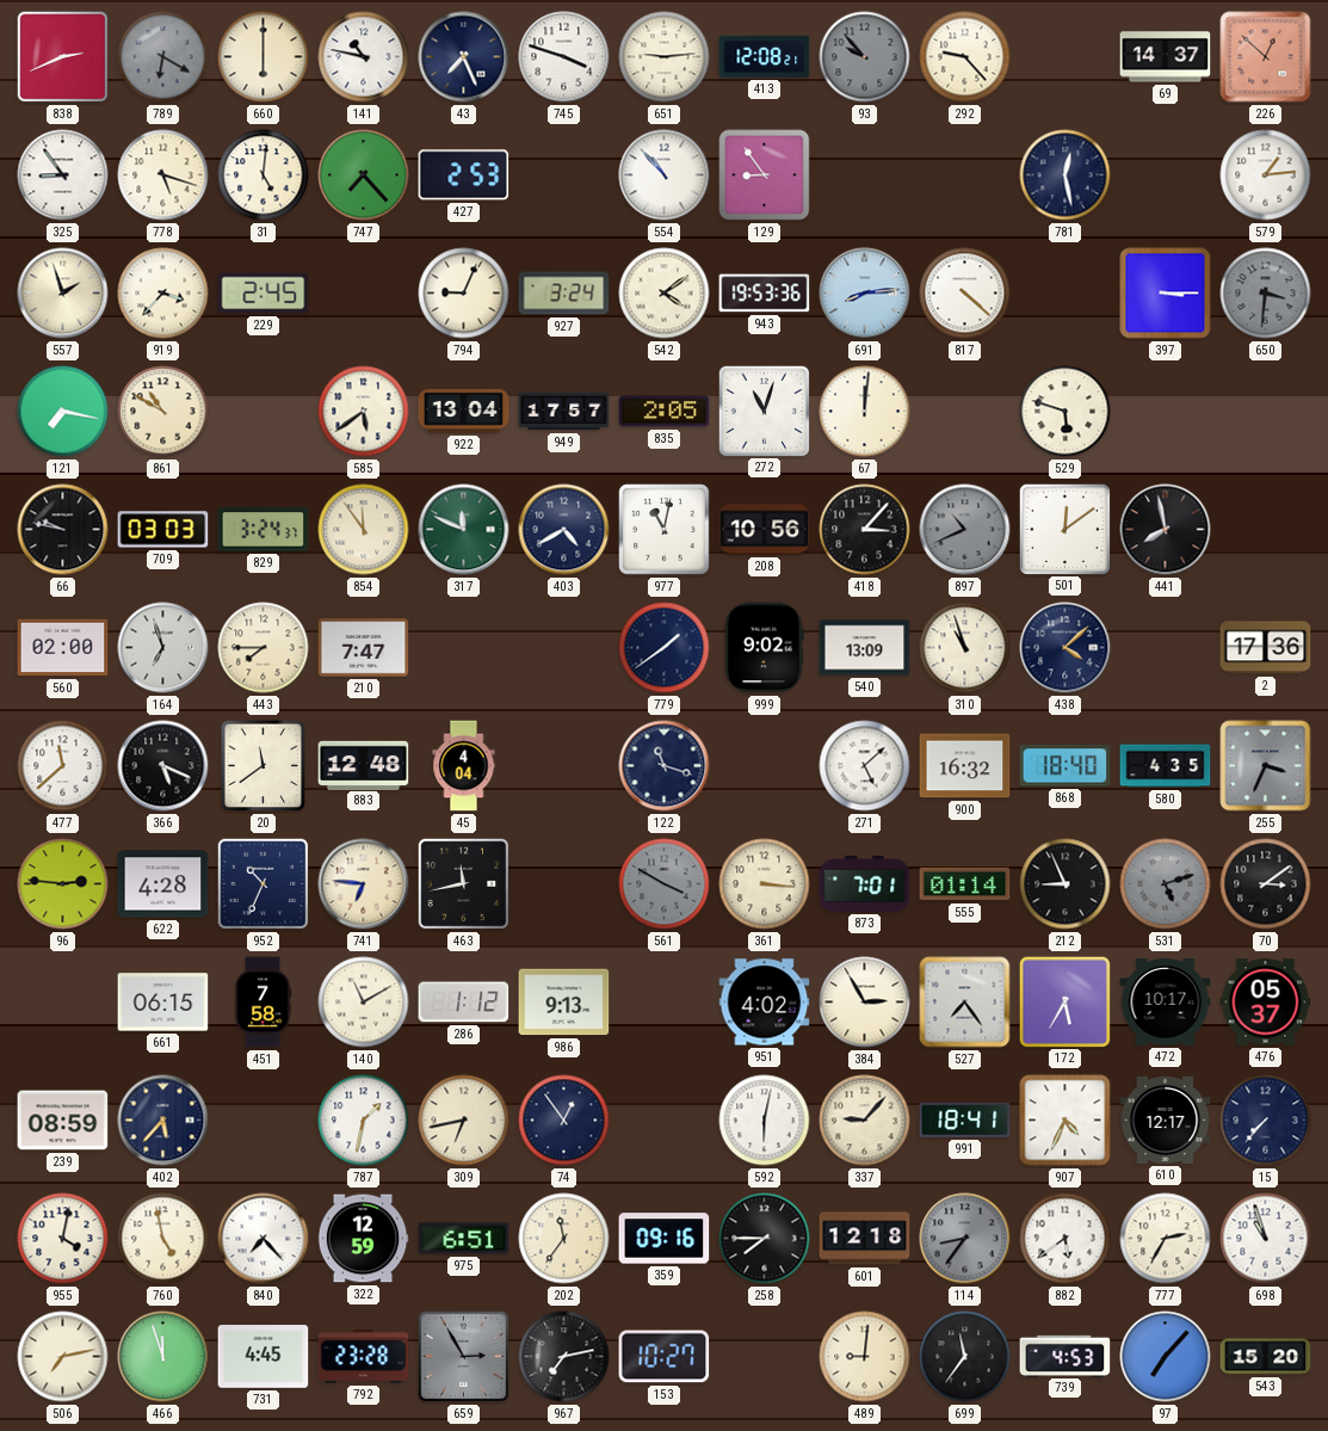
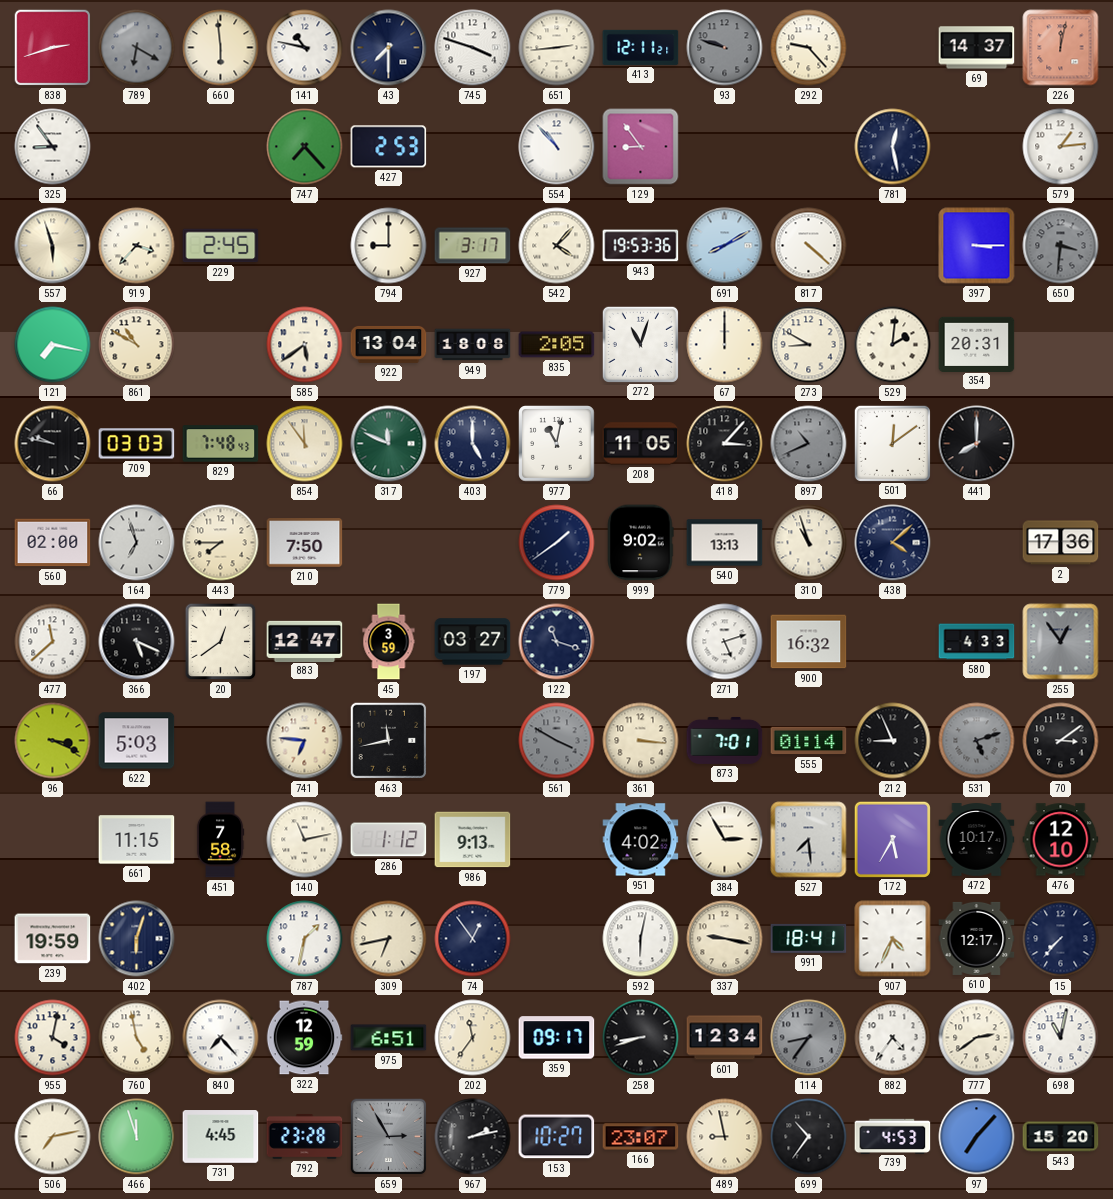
838: 2:41 -> 2:42 (53, 48)
660: 6:00 -> 5:59 (221, 48)
43: 7:26 -> 7:30 (389, 48)
651: 9:14 -> 2:44 (557, 48)
413: 12:08 -> 12:11 (641, 47)
93: 9:53 -> 9:48 (725, 48)
226: 12:52 -> 12:02 (1061, 48)
778: 5:18 -> none (163, 175)
31: 5:01 -> none (264, 175)
557: 1:57 -> 5:57 (53, 246)
794: 9:04 -> 9:00 (389, 246)
927: 3:24 -> 3:17 (473, 246)
542: 4:09 -> 4:07 (557, 246)
691: 8:14 -> 8:10 (725, 246)
949: 17:57 -> 18:08 (473, 345)
67: 12:01 -> 12:00 (725, 345)
273: none -> 8:50 (809, 345)
529: 5:48 -> 2:01 (893, 345)
354: none -> 20:31 (977, 344)
829: 3:24 -> 7:48 (221, 444)
403: 4:40 -> 5:00 (473, 444)
208: 10:56 -> 11:05 (641, 444)
441: 7:58 -> 8:00 (977, 444)
210: 7:47 -> 7:50 (305, 543)
540: 13:09 -> 13:13 (725, 543)
20: 11:39 -> 12:39 (221, 642)
883: 12:48 -> 12:47 (305, 641)
45: 4:04 -> 3:59 (389, 642)
197: none -> 03:27 (473, 642)
271: 5:08 -> 5:12 (725, 642)
868: 18:40 -> none (1066, 766)
580: 4:35 -> 4:33 (977, 642)
255: 3:34 -> 12:54 (1061, 642)
96: 2:46 -> 3:19 (53, 741)
622: 4:28 -> 5:03 (137, 741)
952: 10:34 -> none (264, 884)
661: 06:15 -> 11:15 (137, 840)
140: 11:10 -> 11:13 (305, 840)
527: 7:24 -> 7:29 (809, 840)
476: 05:37 -> 12:10 (1061, 840)
239: 08:59 -> 19:59 (53, 939)
402: 5:37 -> 6:03 (137, 939)
337: 9:07 -> 9:17 (725, 939)
359: 09:16 -> 09:17 (557, 1038)
258: 7:45 -> 8:42 (641, 1038)
601: 12:18 -> 12:34 (725, 1038)
882: 5:39 -> 4:36 (893, 1038)
777: 2:35 -> 2:39 (977, 1038)
698: 10:57 -> 11:02 (1061, 1038)
967: 7:13 -> 2:13 (473, 1137)
166: none -> 23:07 (641, 1137)
489: 9:01 -> 8:58 (725, 1137)
699: 11:36 -> 10:36 (809, 1137)
